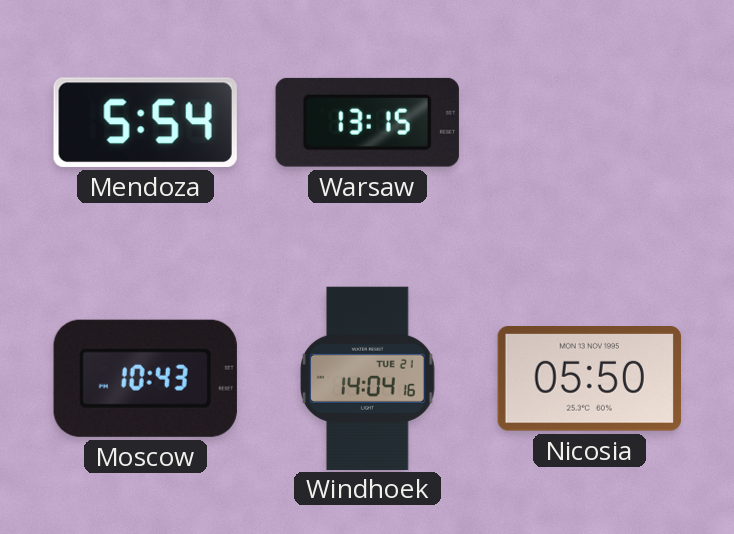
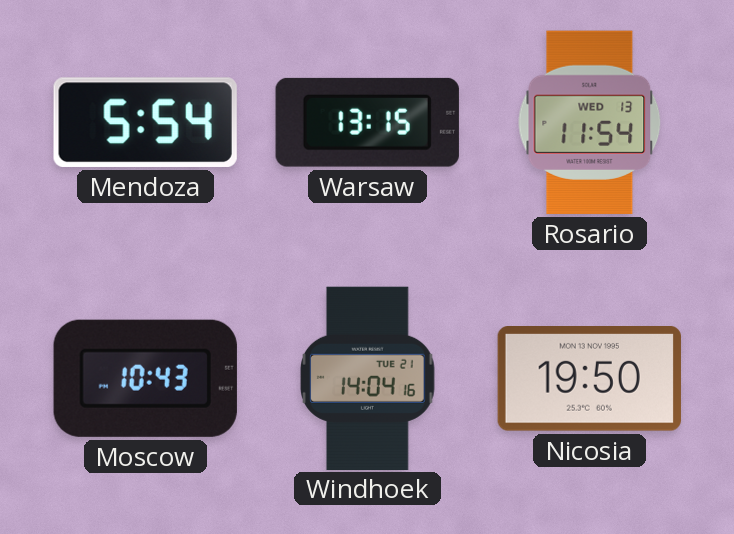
Rosario: none -> 11:54 (590, 122)
Nicosia: 05:50 -> 19:50 (589, 379)
